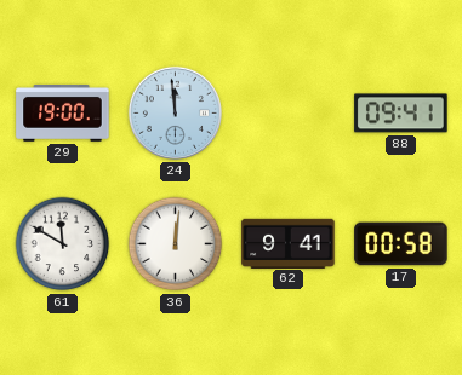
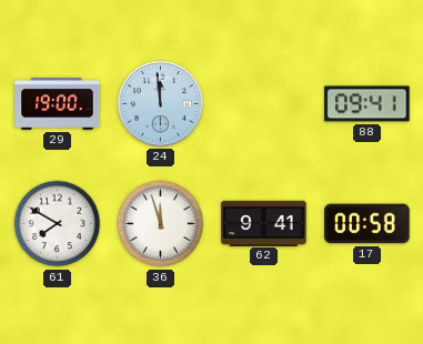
61: 11:50 -> 7:50 (58, 224)
36: 12:01 -> 11:57 (161, 224)
